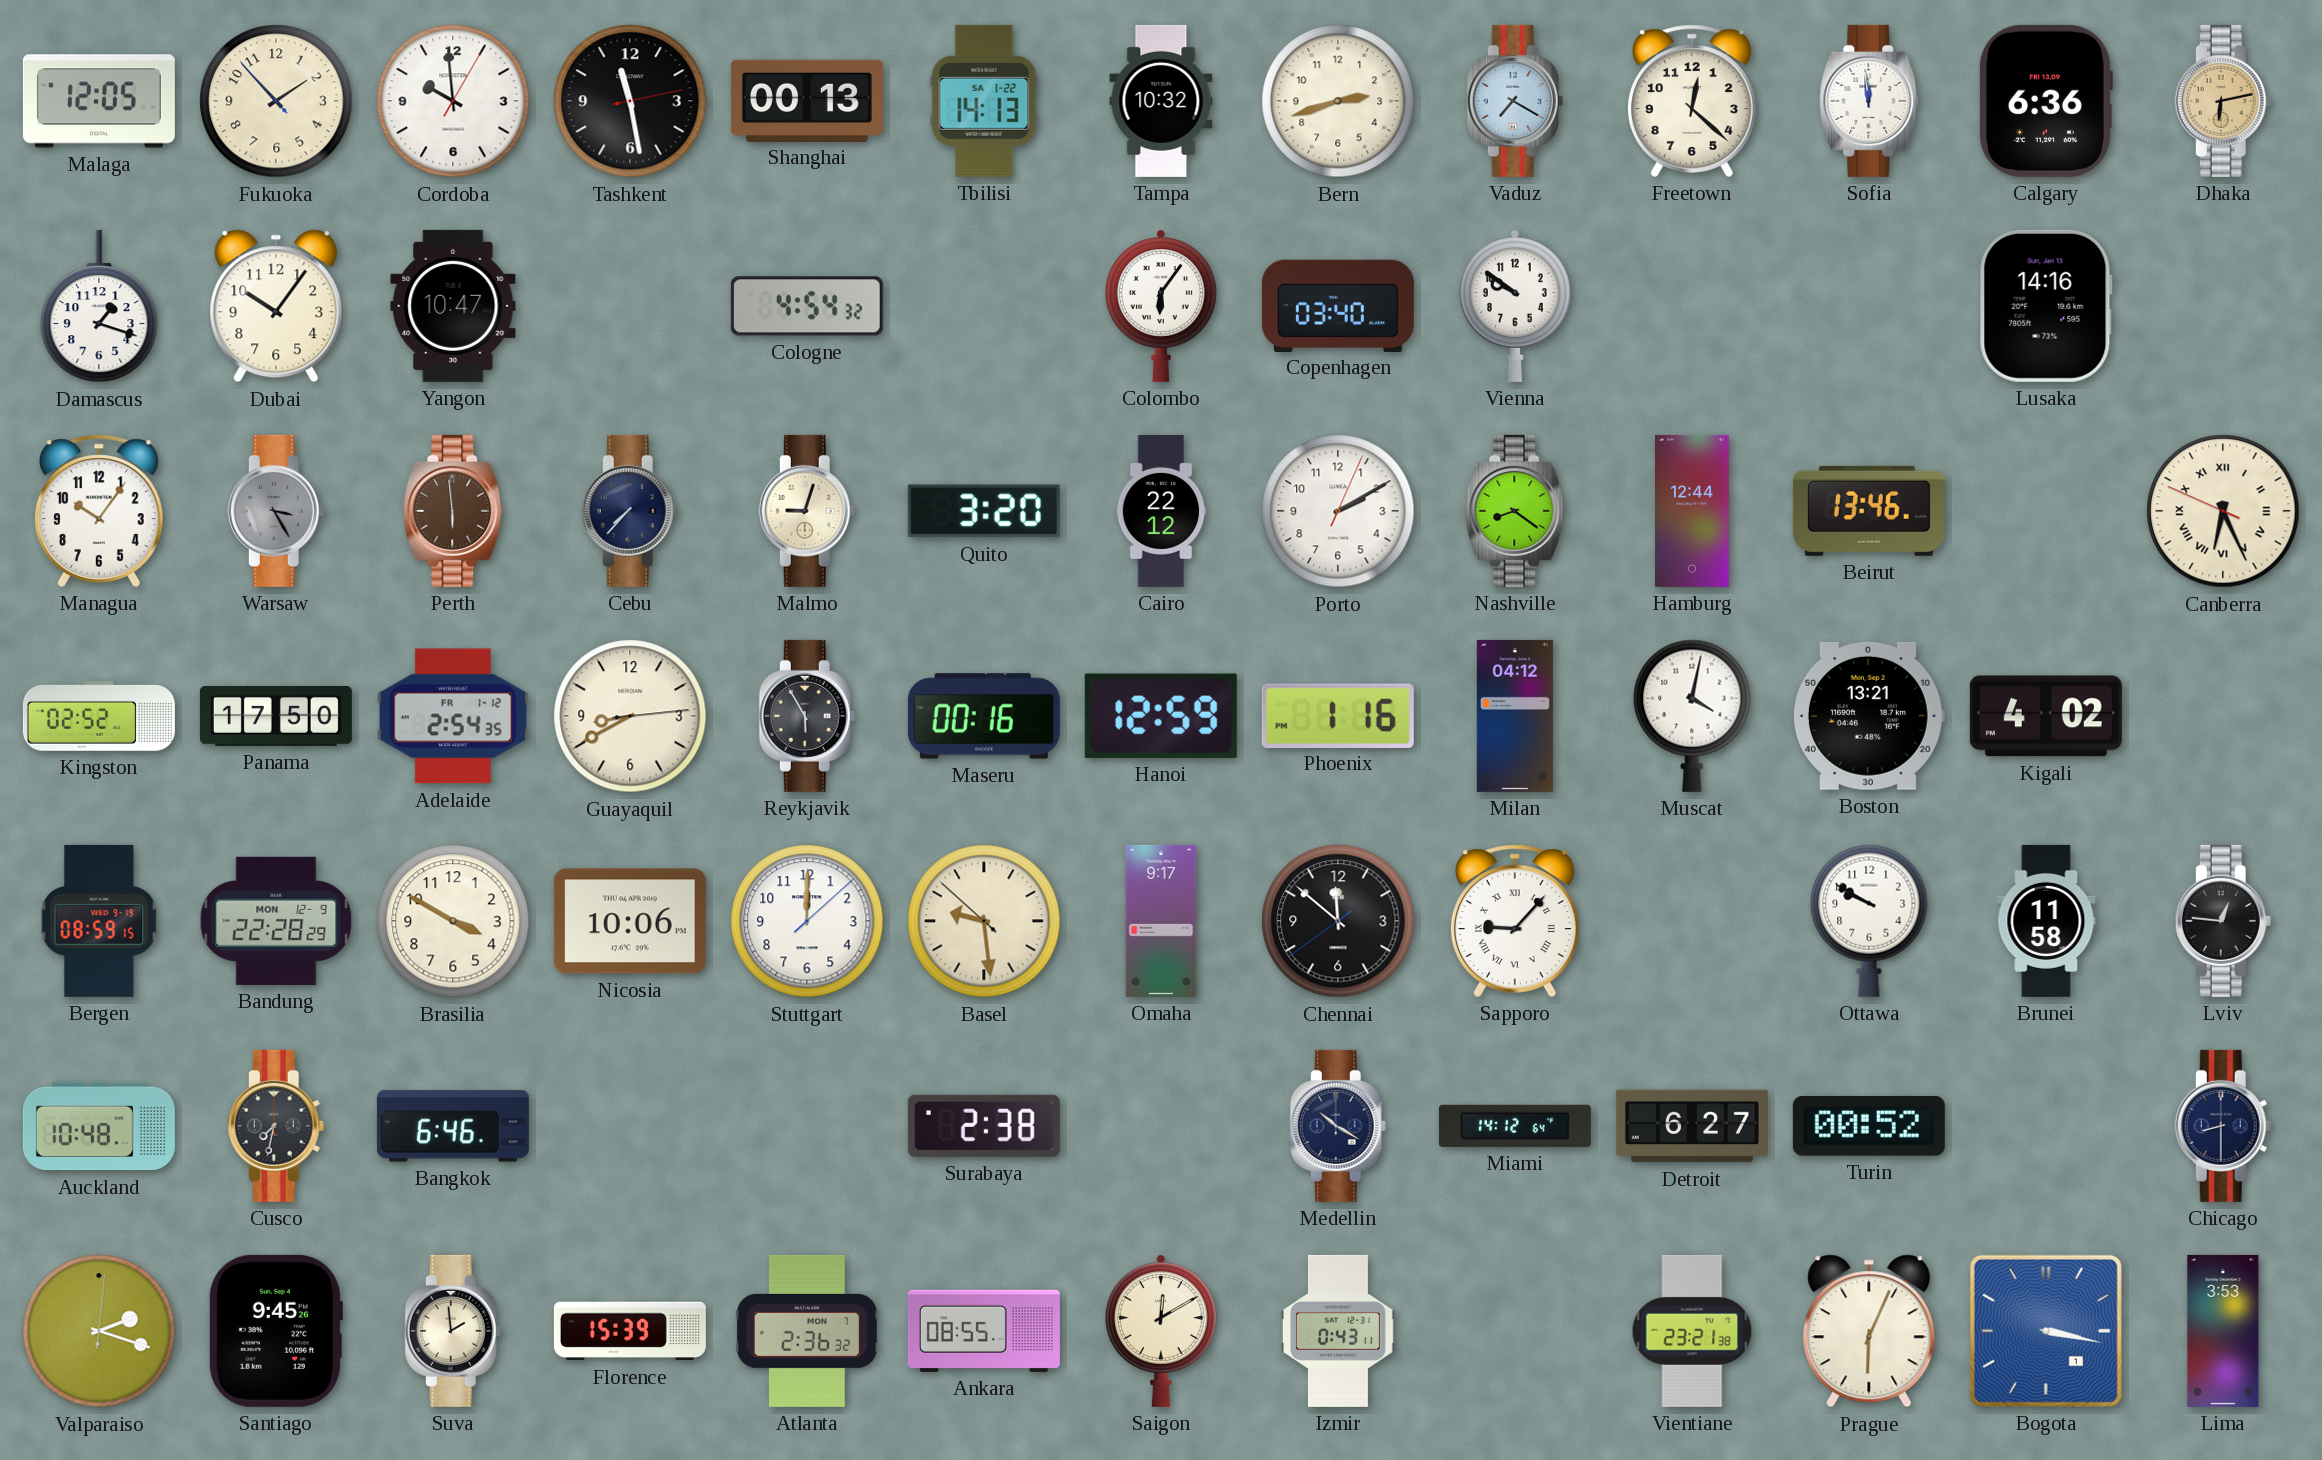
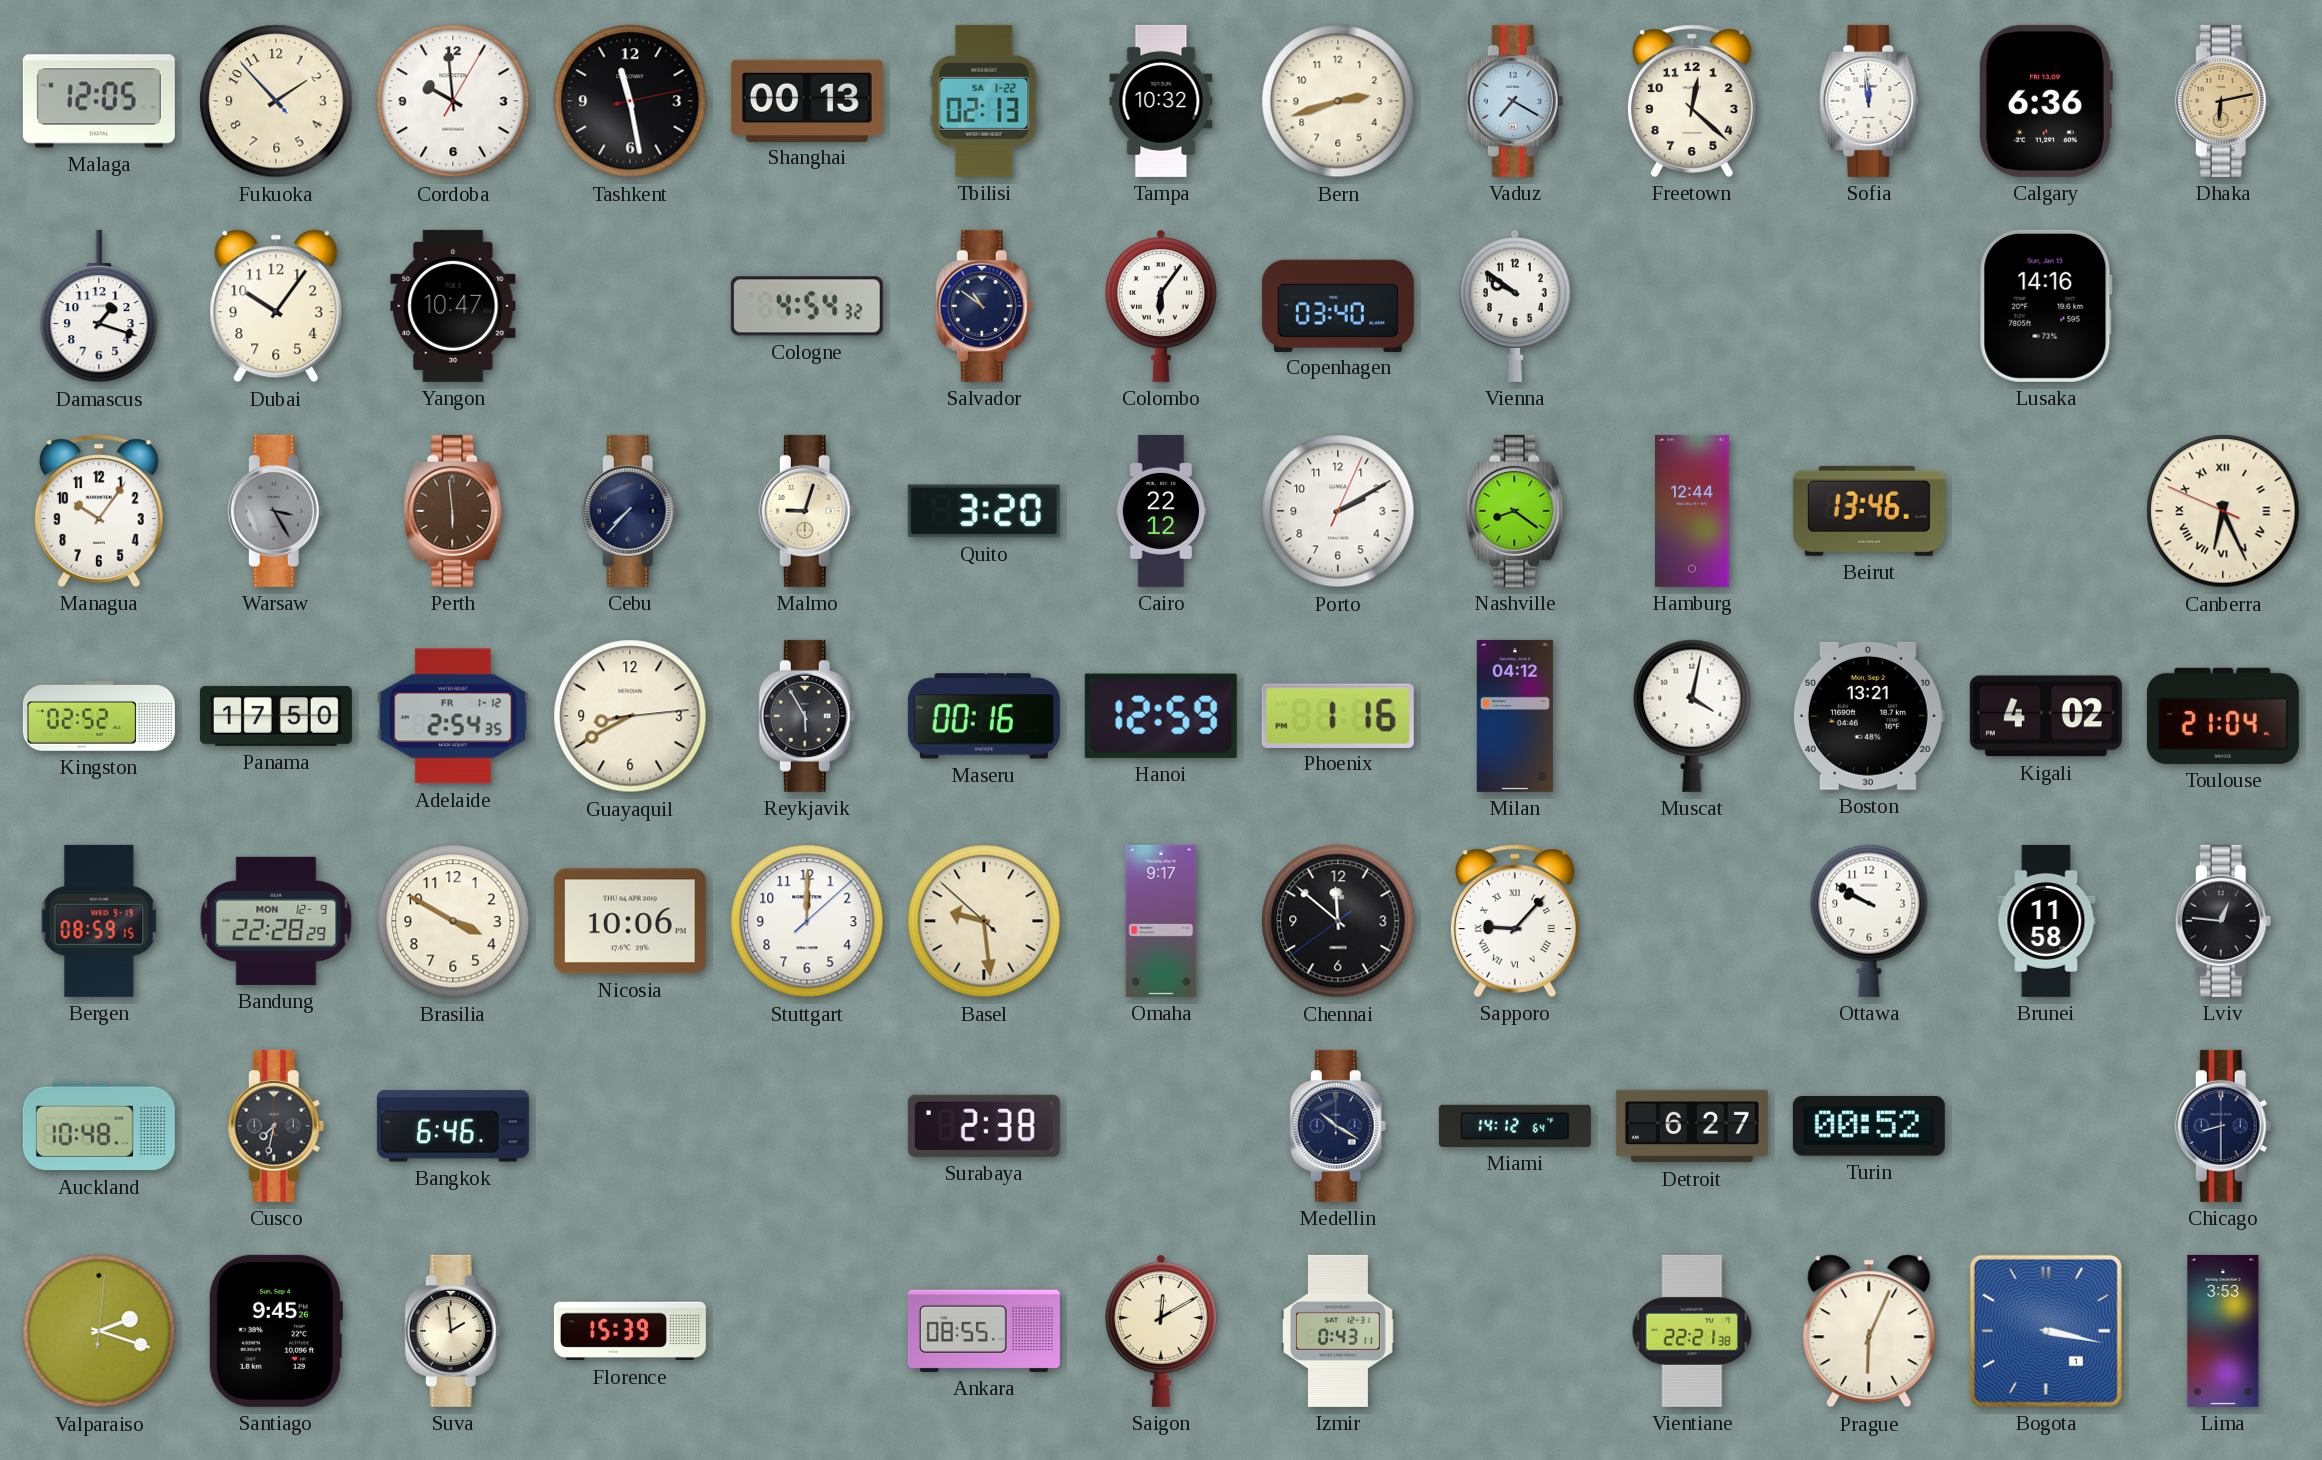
Tbilisi: 14:13 -> 02:13 (984, 101)
Salvador: none -> 10:51 (984, 306)
Toulouse: none -> 21:04 (2223, 716)
Atlanta: 2:36 -> none (807, 1331)
Vientiane: 23:21 -> 22:21 (1692, 1331)
